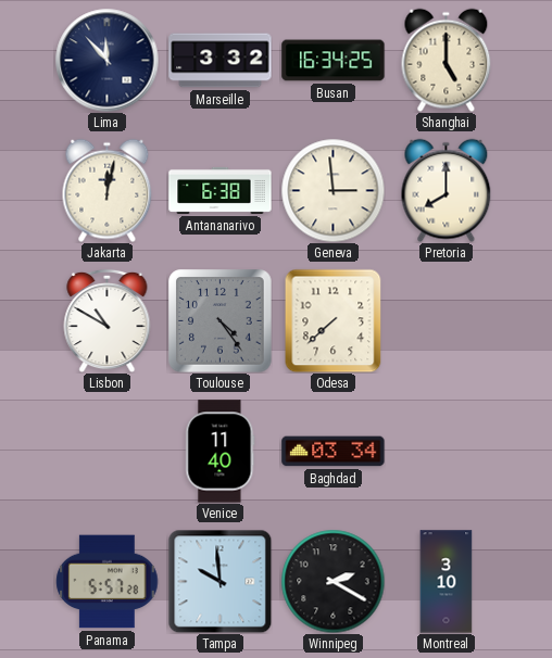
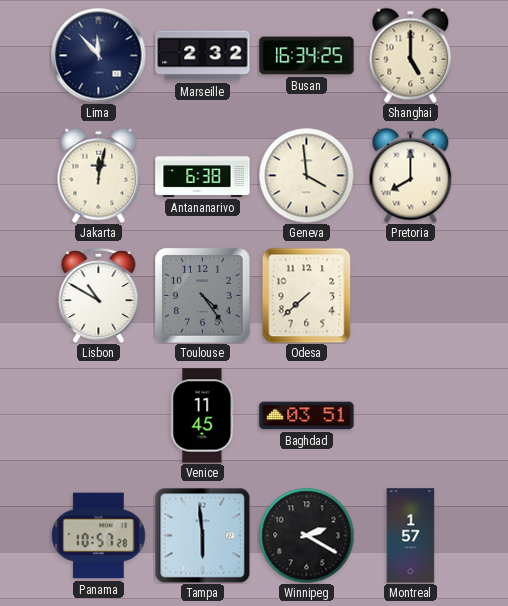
Marseille: 3:32 -> 2:32 (203, 56)
Geneva: 2:59 -> 3:59 (306, 175)
Venice: 11:40 -> 11:45 (203, 416)
Baghdad: 03:34 -> 03:51 (307, 416)
Panama: 5:57 -> 10:57 (99, 536)
Tampa: 9:59 -> 5:59 (202, 535)
Montreal: 3:10 -> 1:57 (411, 536)
